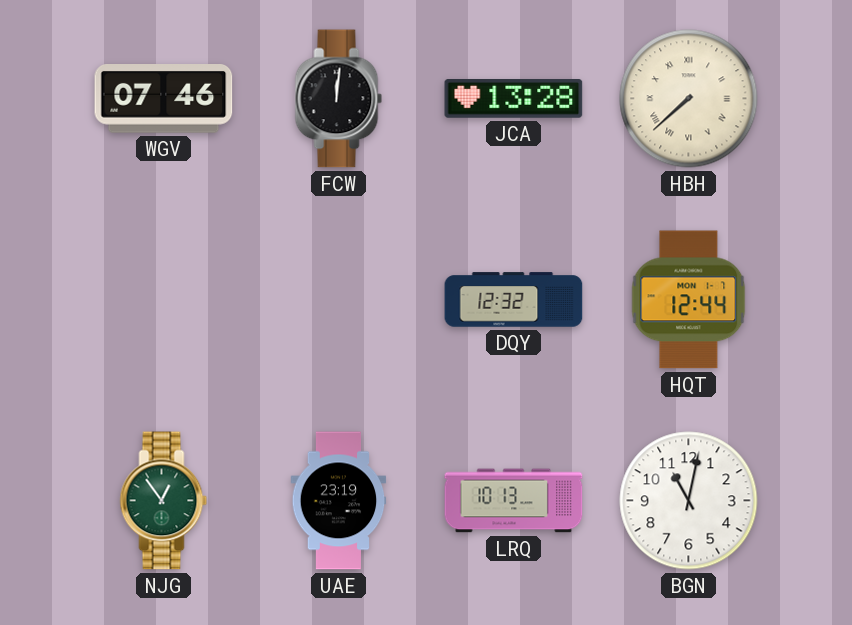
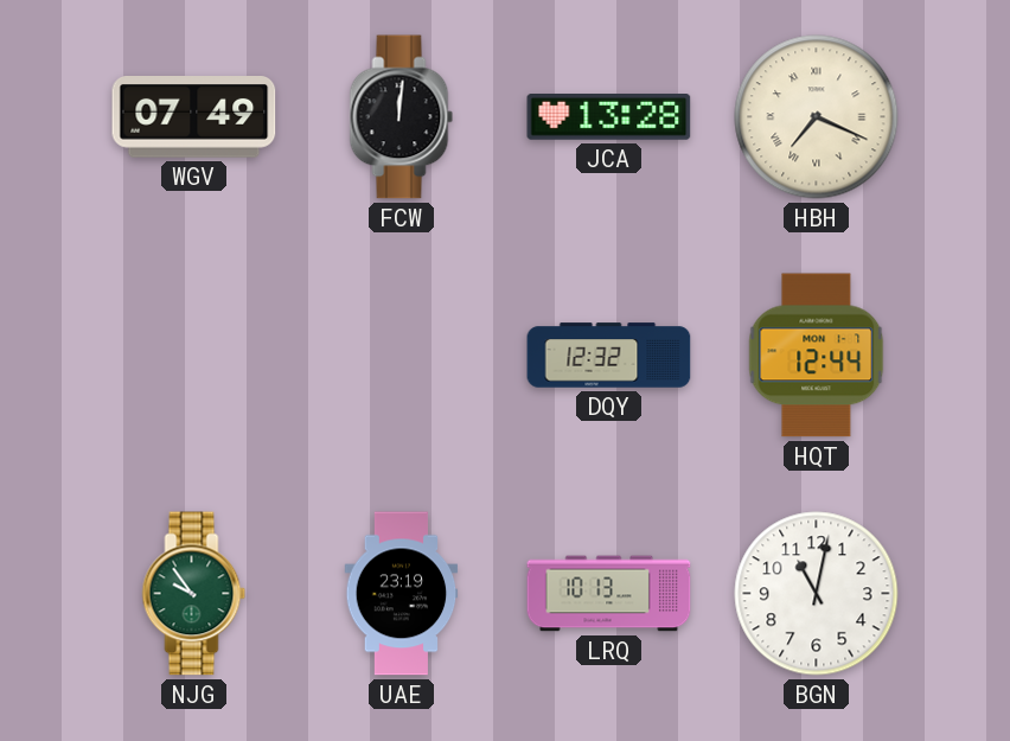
WGV: 07:46 -> 07:49 (194, 117)
HBH: 7:38 -> 7:19 (817, 117)
NJG: 12:54 -> 9:54 (194, 594)
